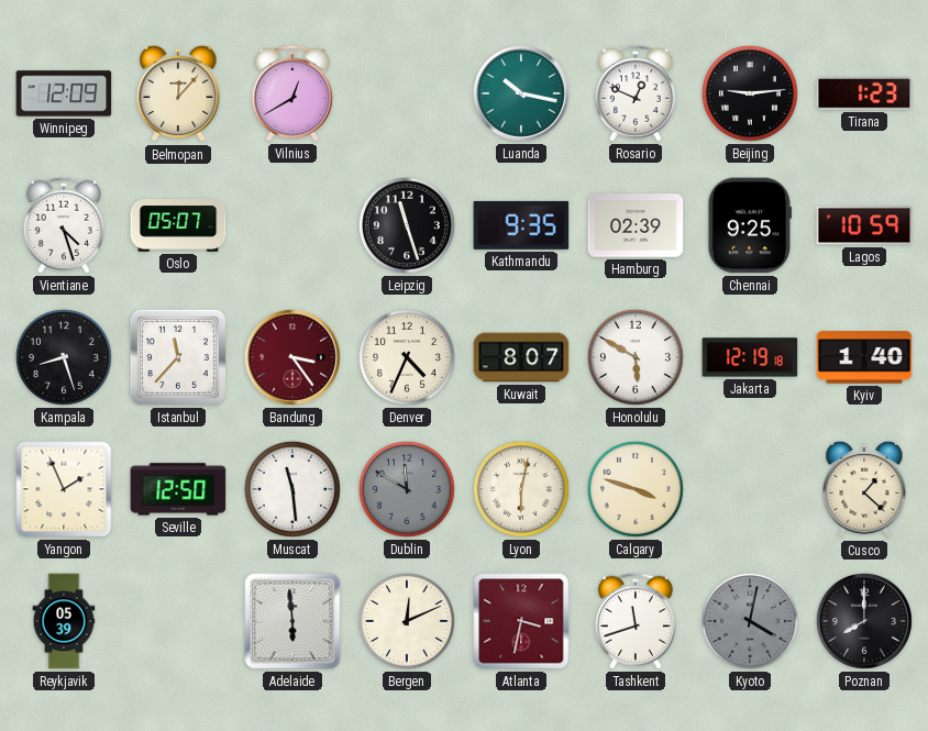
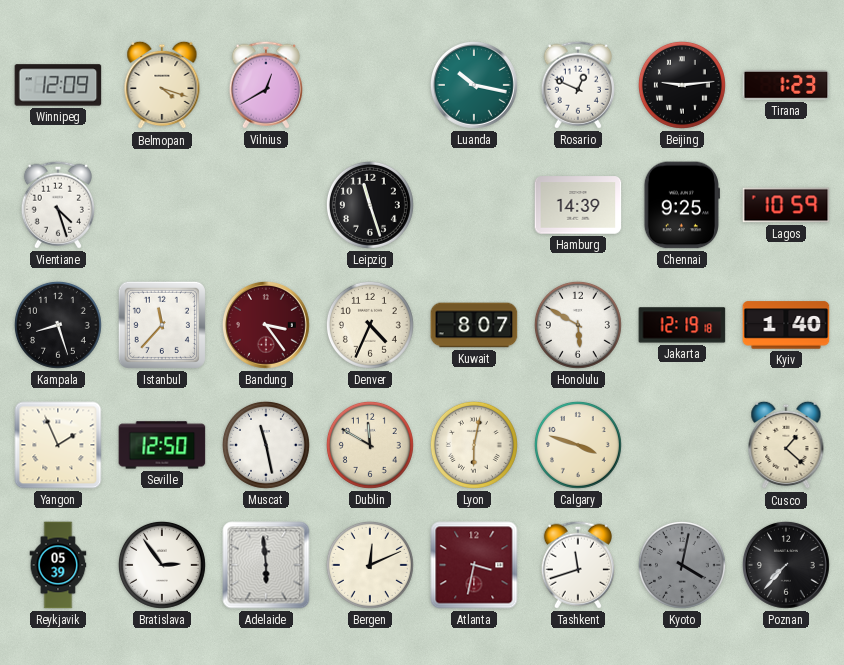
Belmopan: 12:07 -> 4:18 (162, 85)
Oslo: 05:07 -> none (178, 225)
Kathmandu: 9:35 -> none (521, 225)
Hamburg: 02:39 -> 14:39 (578, 205)
Muscat: 11:29 -> 11:28 (266, 445)
Dublin dial: grey -> cream (370, 445)
Bratislava: none -> 2:54 (162, 565)
Poznan: 8:00 -> 7:37 (786, 565)
